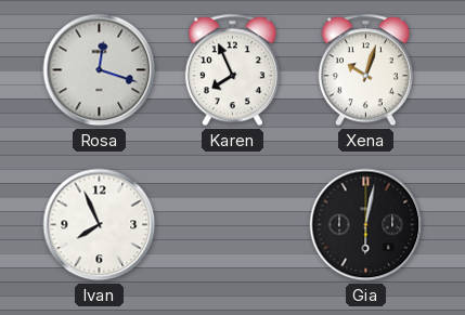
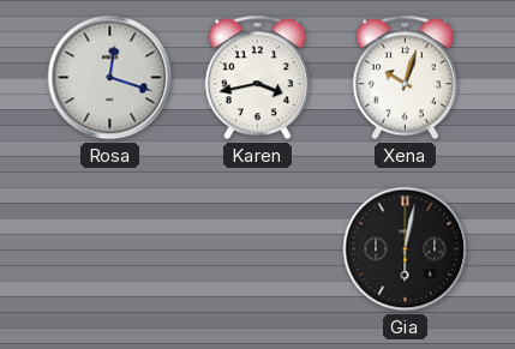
Karen: 7:56 -> 3:43 (257, 78)
Ivan: 7:56 -> none (100, 225)
